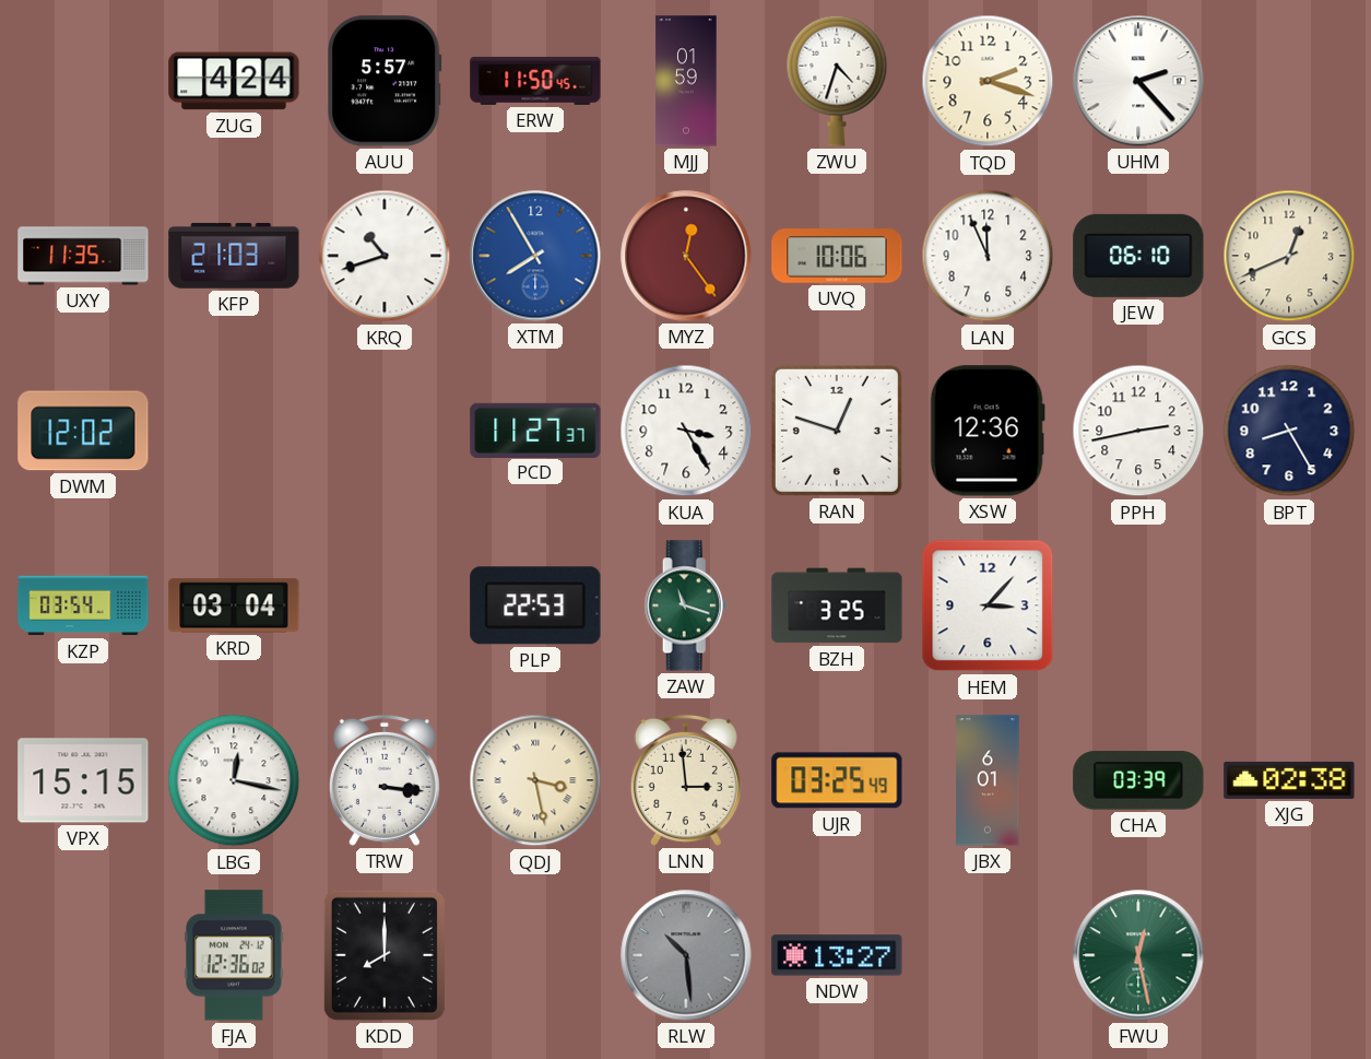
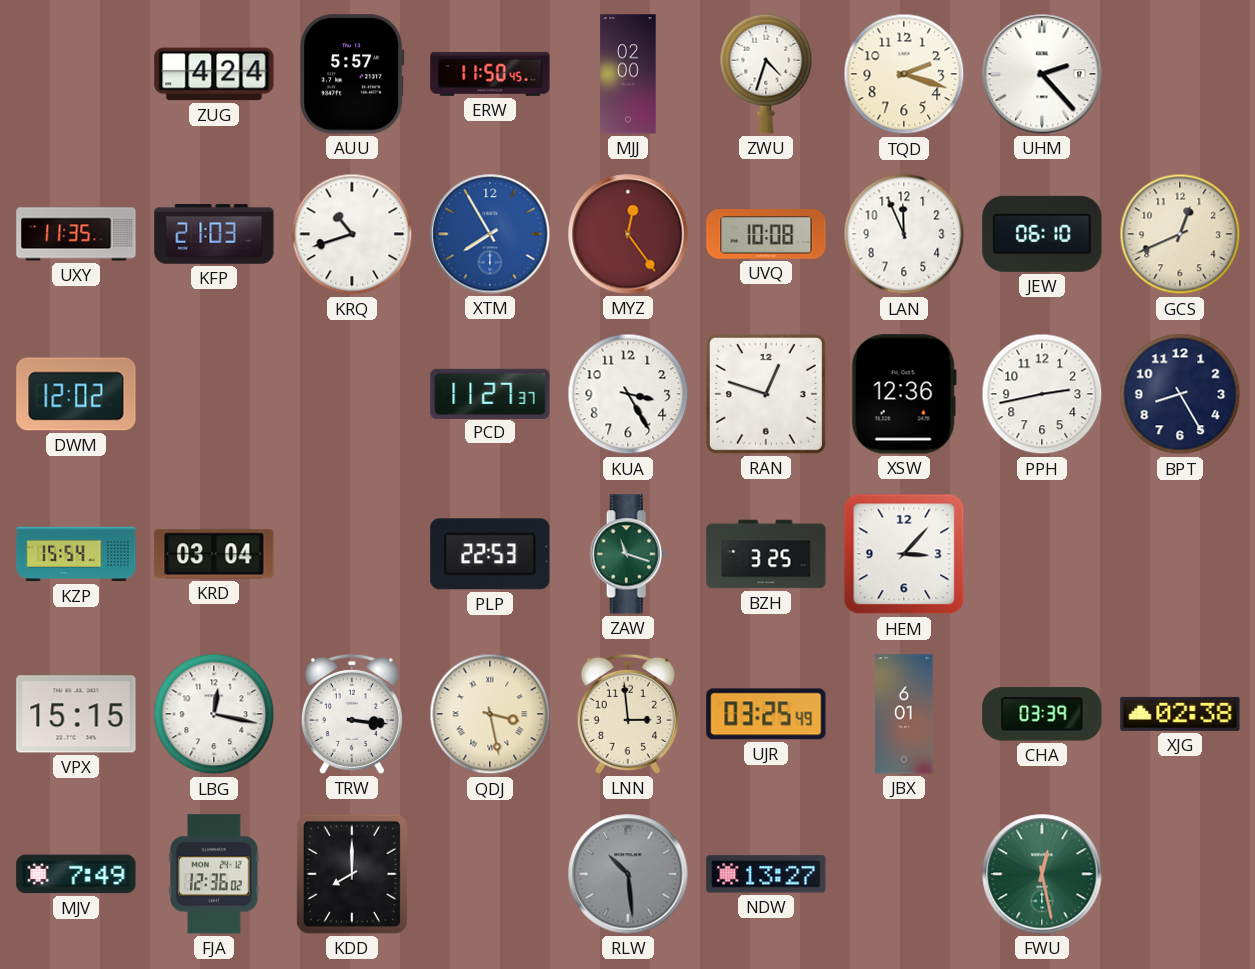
MJJ: 01:59 -> 02:00 (628, 74)
UVQ: 10:06 -> 10:08 (766, 234)
KZP: 03:54 -> 15:54 (76, 554)
MJV: none -> 7:49 (76, 874)
